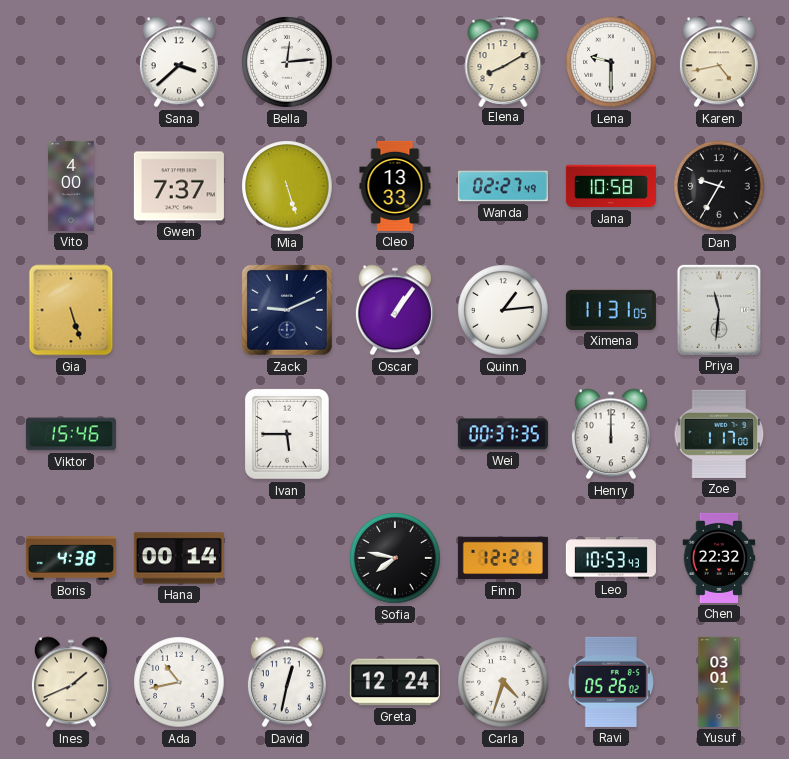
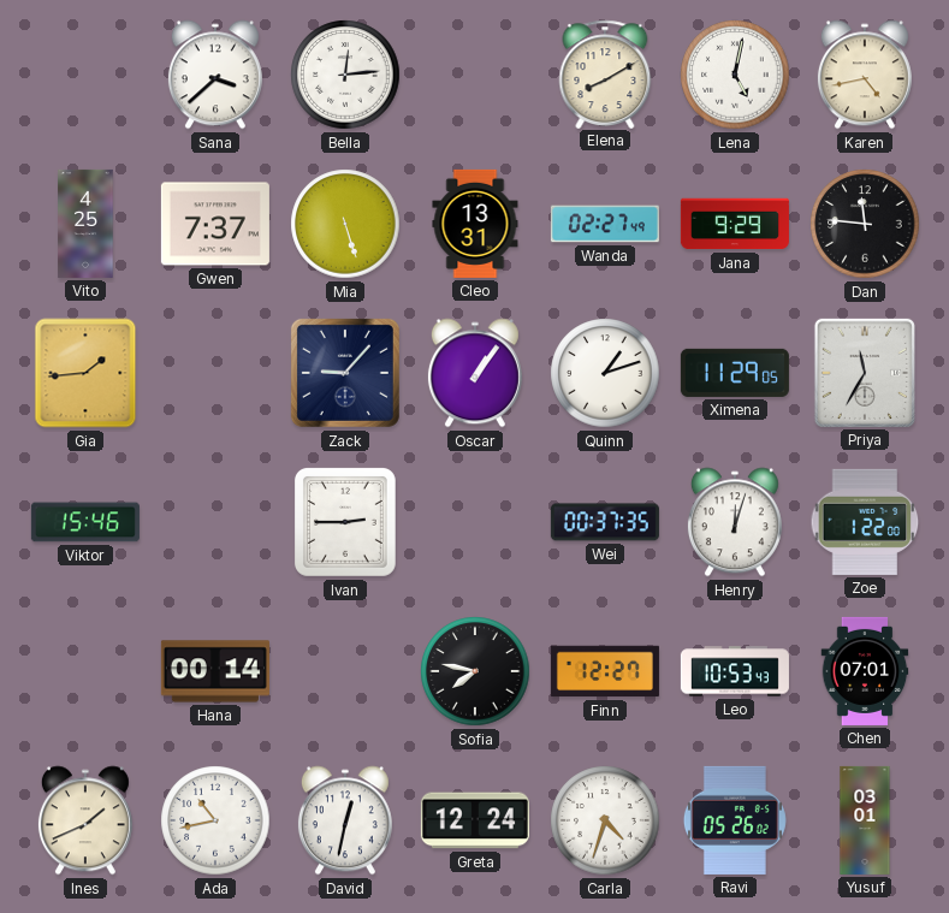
Lena: 9:30 -> 5:02 (735, 75)
Vito: 4:00 -> 4:25 (85, 224)
Cleo: 13:33 -> 13:31 (475, 224)
Jana: 10:58 -> 9:29 (735, 224)
Dan: 9:35 -> 11:46 (865, 224)
Gia: 5:27 -> 1:44 (85, 373)
Zack: 9:11 -> 9:07 (345, 373)
Quinn: 1:14 -> 1:12 (605, 373)
Ximena: 11:31 -> 11:29 (735, 373)
Priya: 11:31 -> 11:35 (865, 373)
Ivan: 5:45 -> 2:45 (345, 523)
Henry: 12:00 -> 12:03 (735, 522)
Zoe: 1:17 -> 1:22 (865, 522)
Boris: 4:38 -> none (71, 558)
Finn: 12:21 -> 12:27 (605, 671)
Chen: 22:32 -> 07:01 (865, 671)
